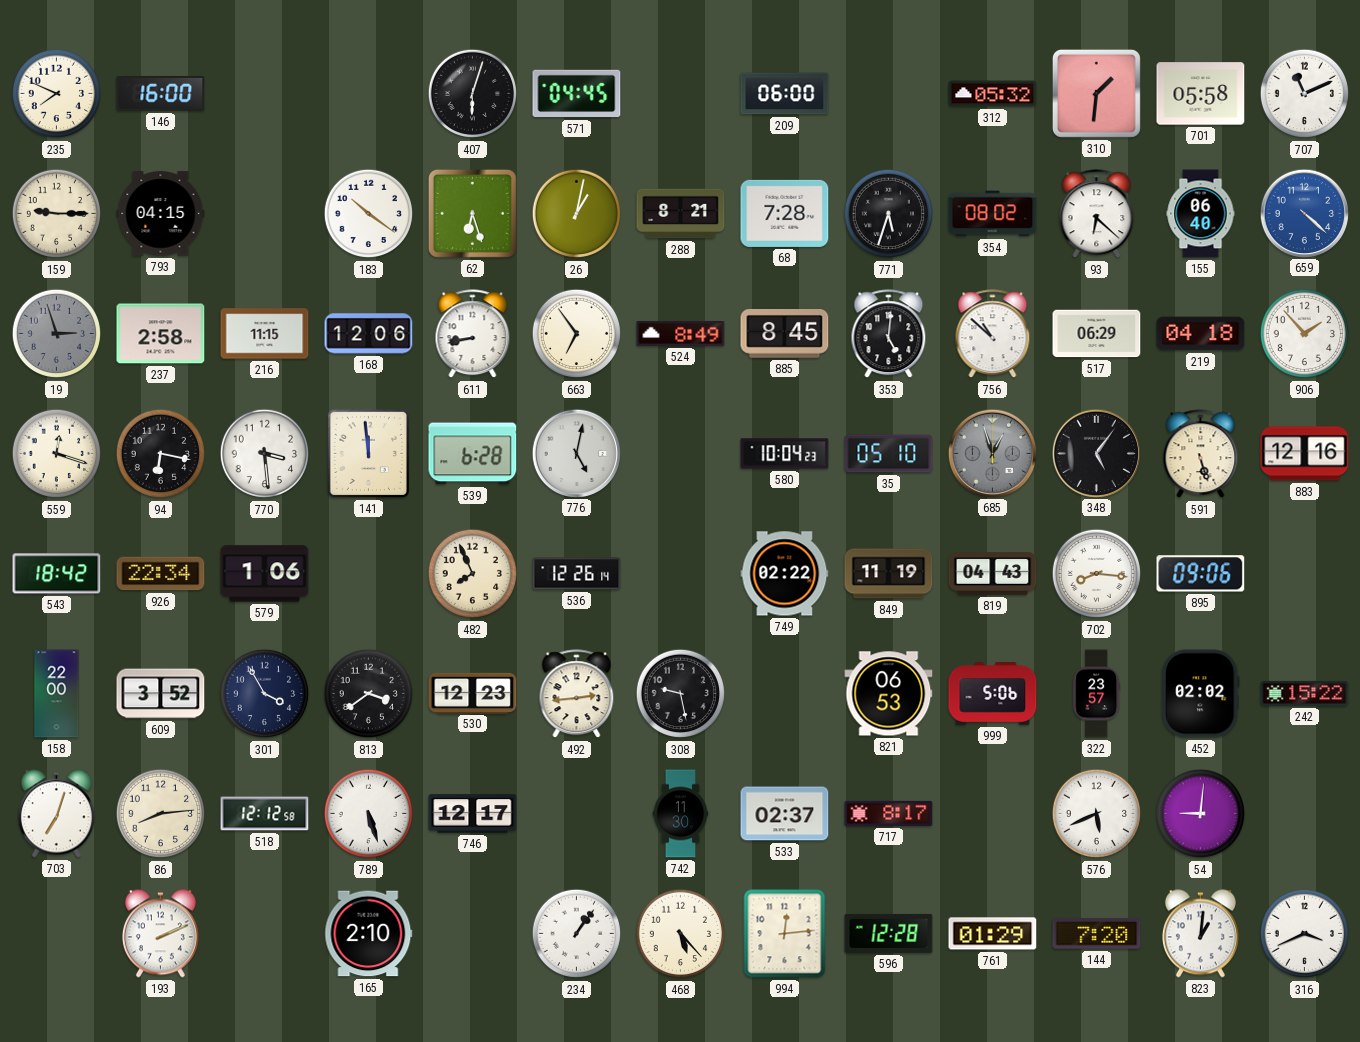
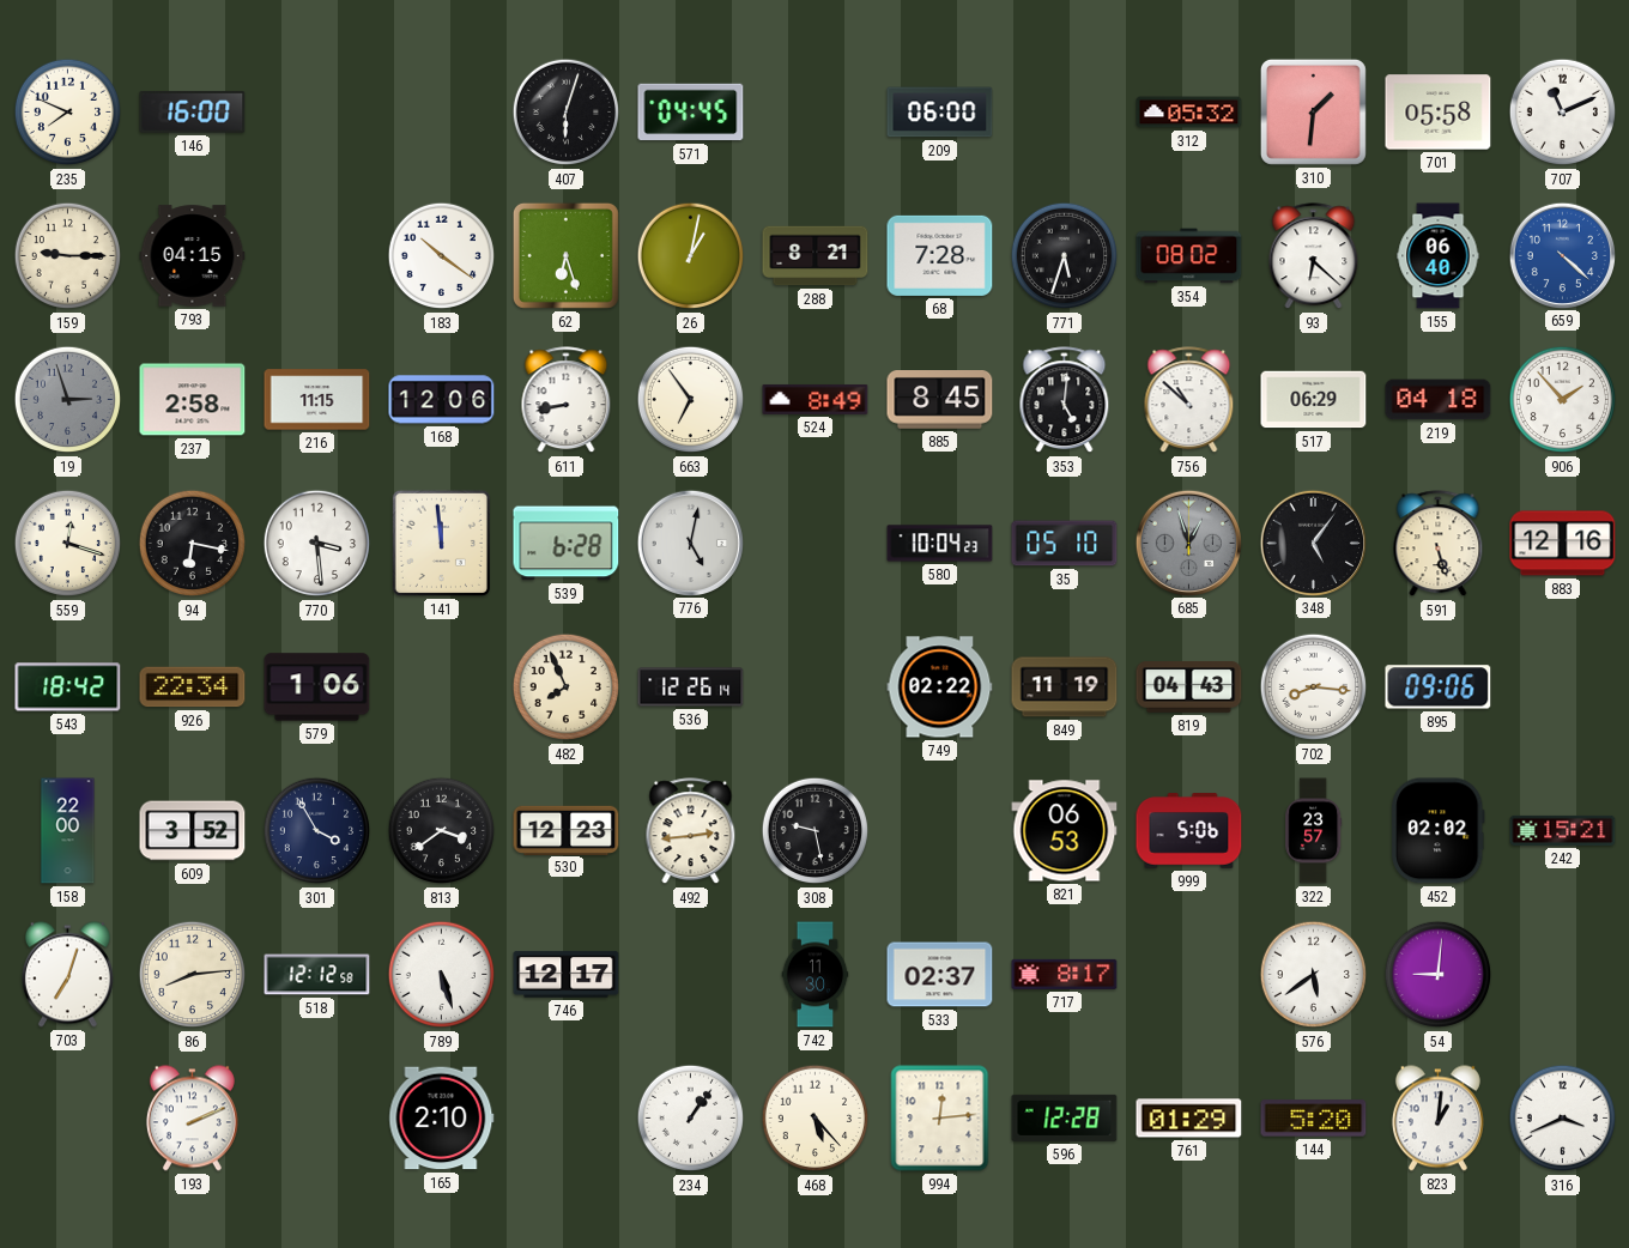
242: 15:22 -> 15:21 (1563, 830)
576: 5:41 -> 5:39 (1314, 975)
144: 7:20 -> 5:20 (1314, 1119)
